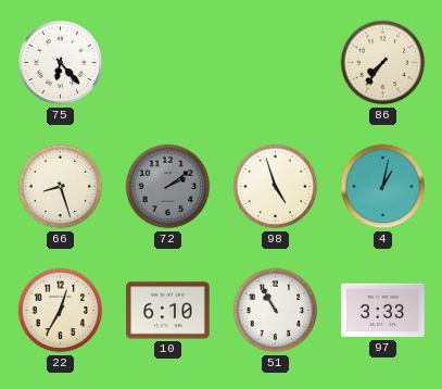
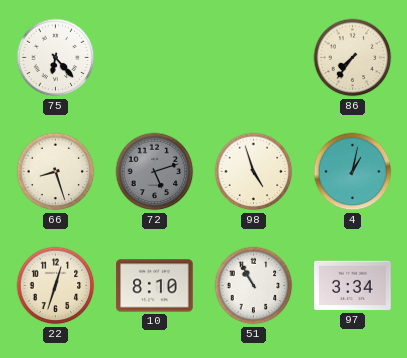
72: 2:09 -> 5:12 (155, 172)
22: 12:35 -> 12:33 (56, 286)
10: 6:10 -> 8:10 (155, 286)
97: 3:33 -> 3:34 (353, 286)
